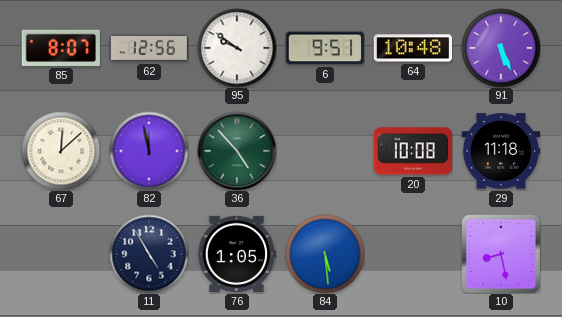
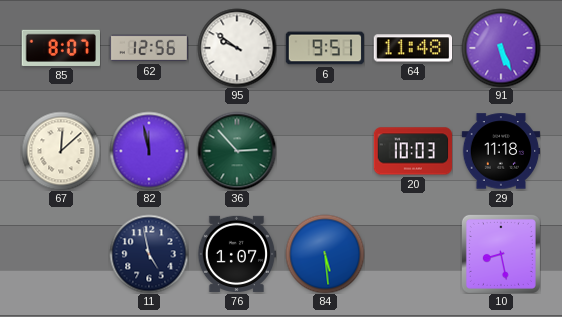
64: 10:48 -> 11:48 (413, 48)
36: 4:53 -> 2:53 (237, 151)
20: 10:08 -> 10:03 (413, 151)
11: 4:55 -> 4:58 (149, 254)
76: 1:05 -> 1:07 (237, 254)
